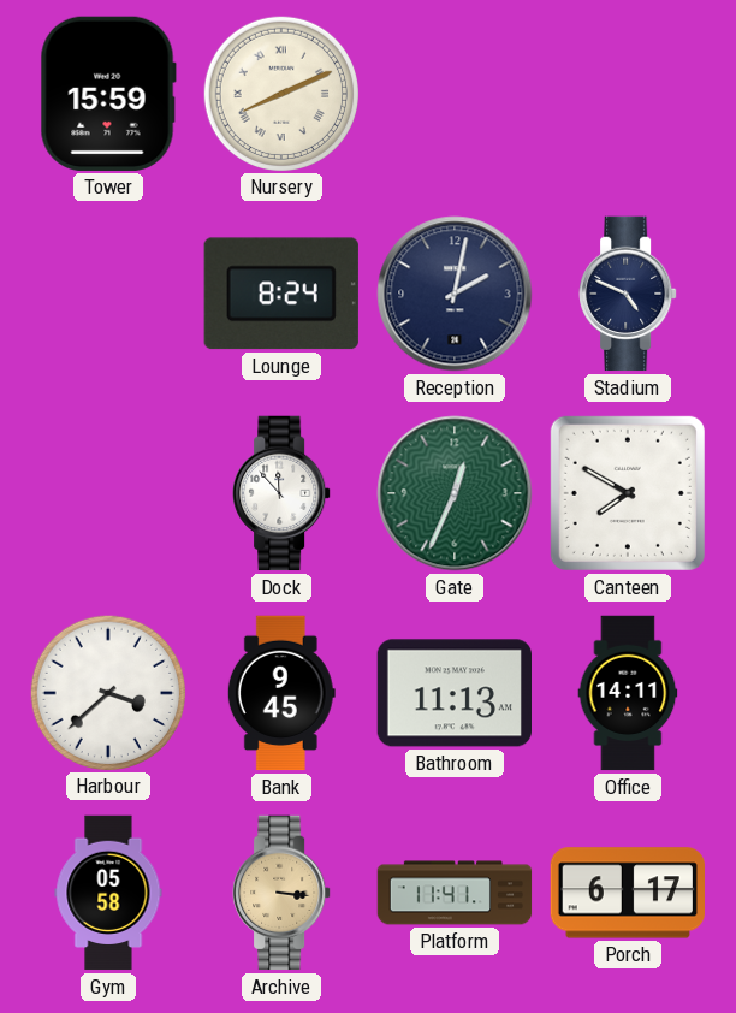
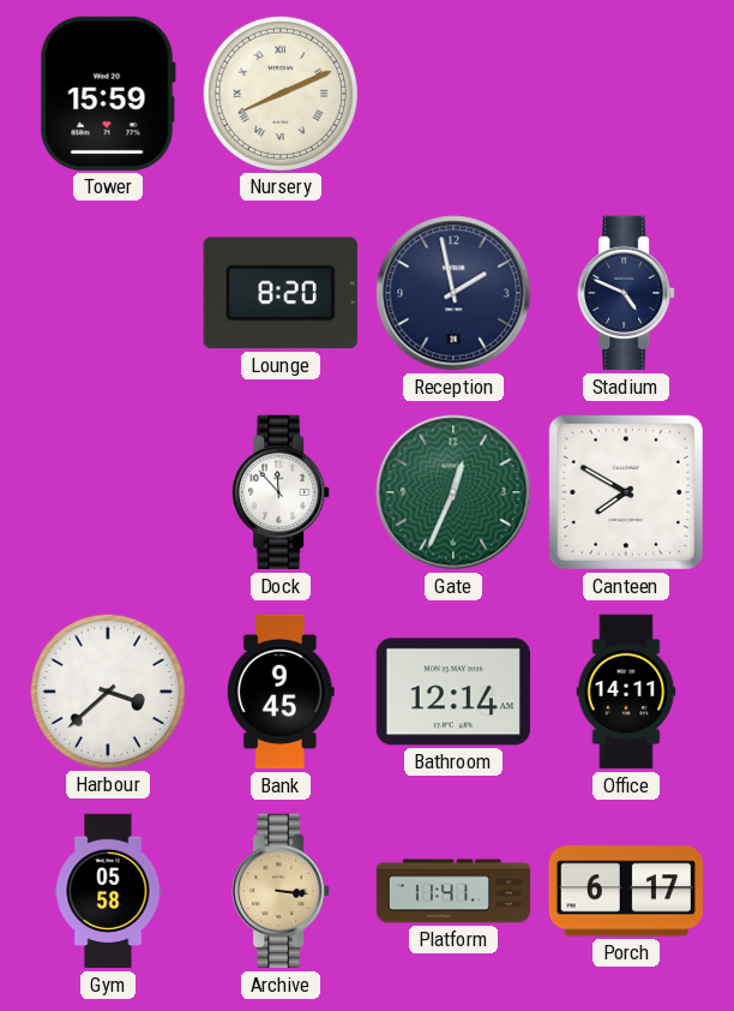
Lounge: 8:24 -> 8:20 (281, 293)
Reception: 2:02 -> 1:58 (453, 293)
Bathroom: 11:13 -> 12:14 (452, 692)
